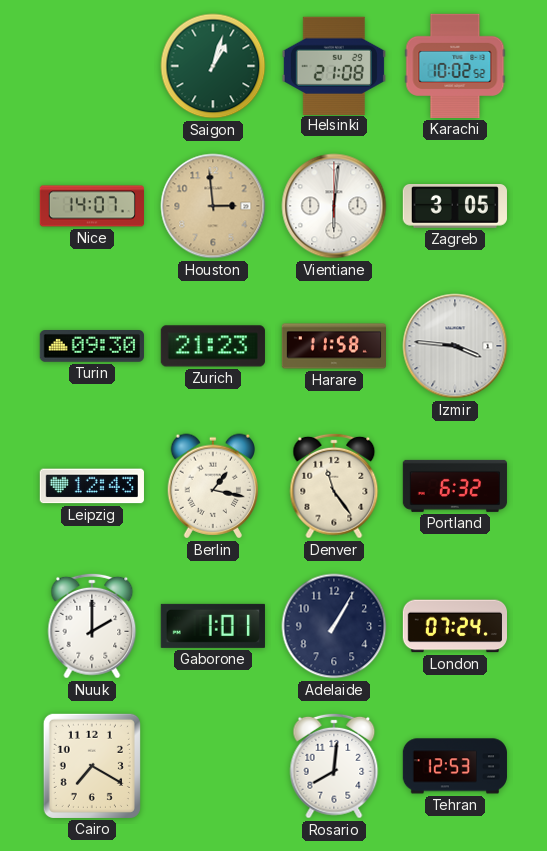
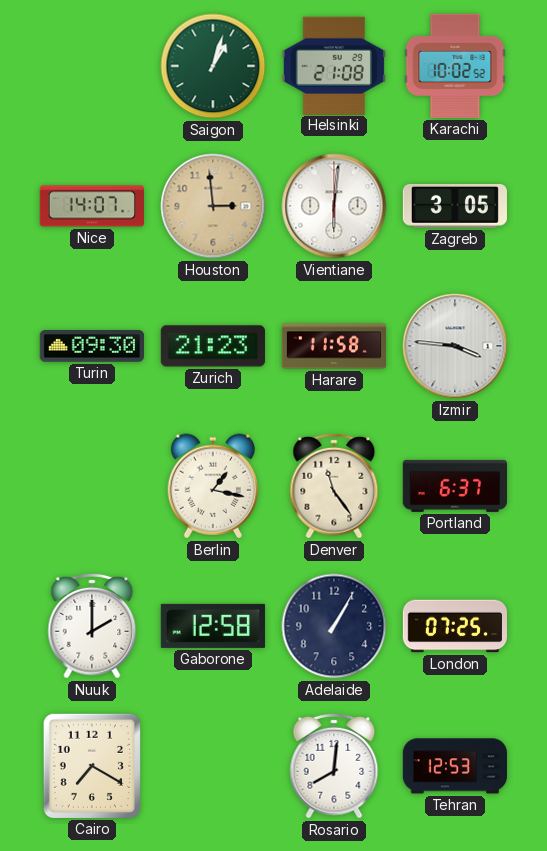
Leipzig: 12:43 -> none (92, 486)
Portland: 6:32 -> 6:37 (455, 486)
Gaborone: 1:01 -> 12:58 (213, 626)
London: 07:24 -> 07:25 (454, 626)
